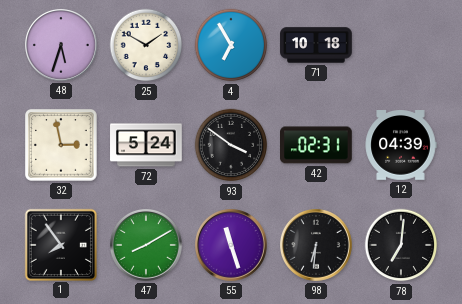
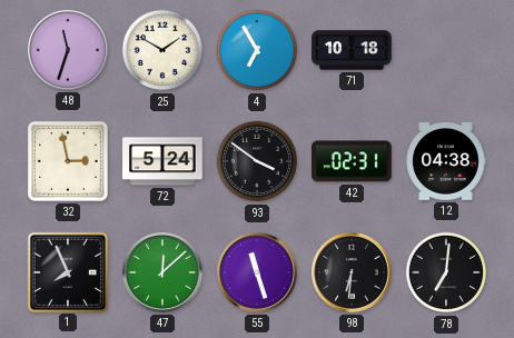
48: 5:33 -> 11:33 (69, 51)
12: 04:39 -> 04:38 (446, 161)
1: 7:54 -> 7:56 (67, 271)
47: 8:10 -> 12:08 (164, 274)
